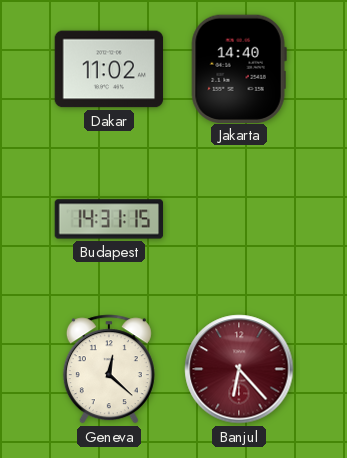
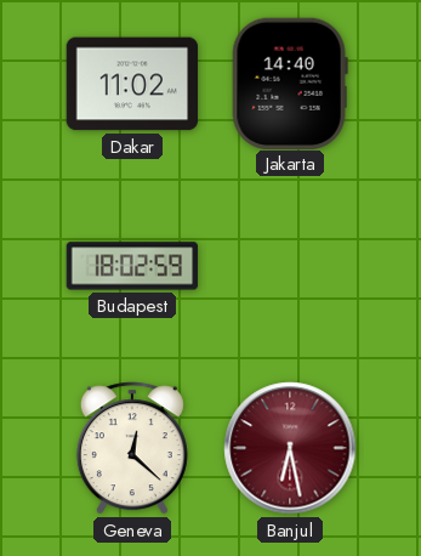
Budapest: 14:31 -> 18:02 (132, 266)
Banjul: 6:23 -> 6:28 (290, 448)
